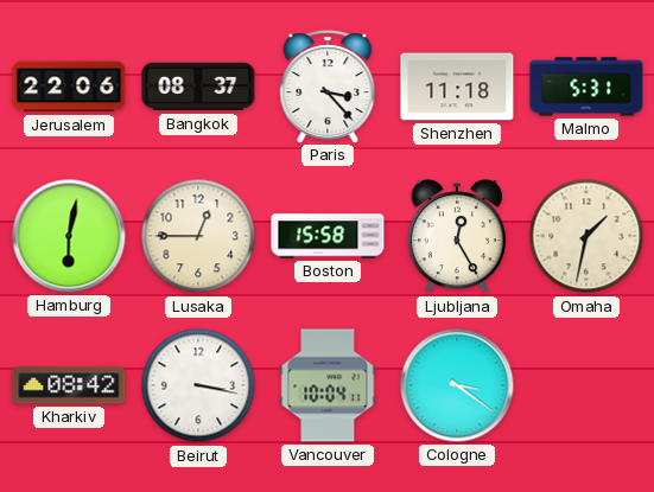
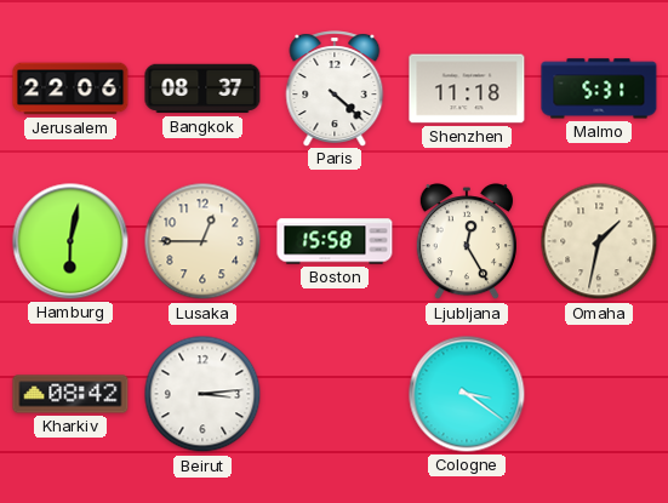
Paris: 3:23 -> 4:22 (335, 88)
Beirut: 3:17 -> 3:14 (202, 394)
Vancouver: 10:04 -> none (328, 385)
